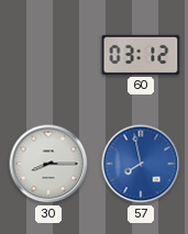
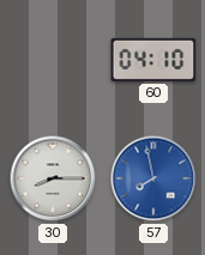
60: 03:12 -> 04:10 (153, 60)
